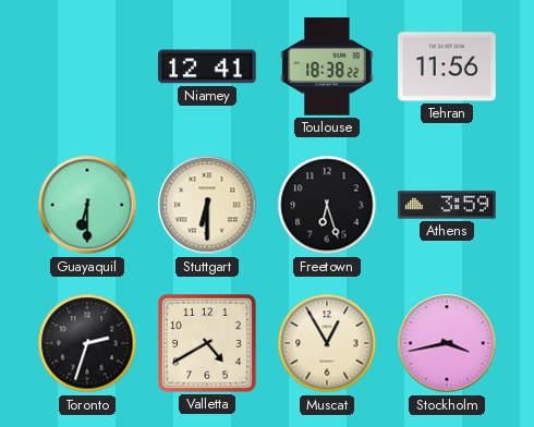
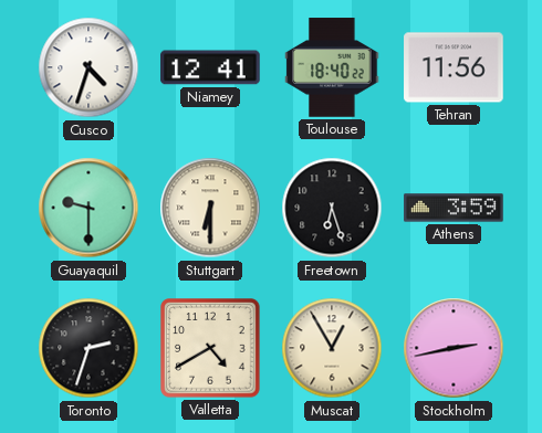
Cusco: none -> 4:33 (88, 67)
Toulouse: 18:38 -> 18:40 (332, 67)
Guayaquil: 6:30 -> 9:30 (88, 208)
Stockholm: 3:43 -> 2:43 (454, 348)
